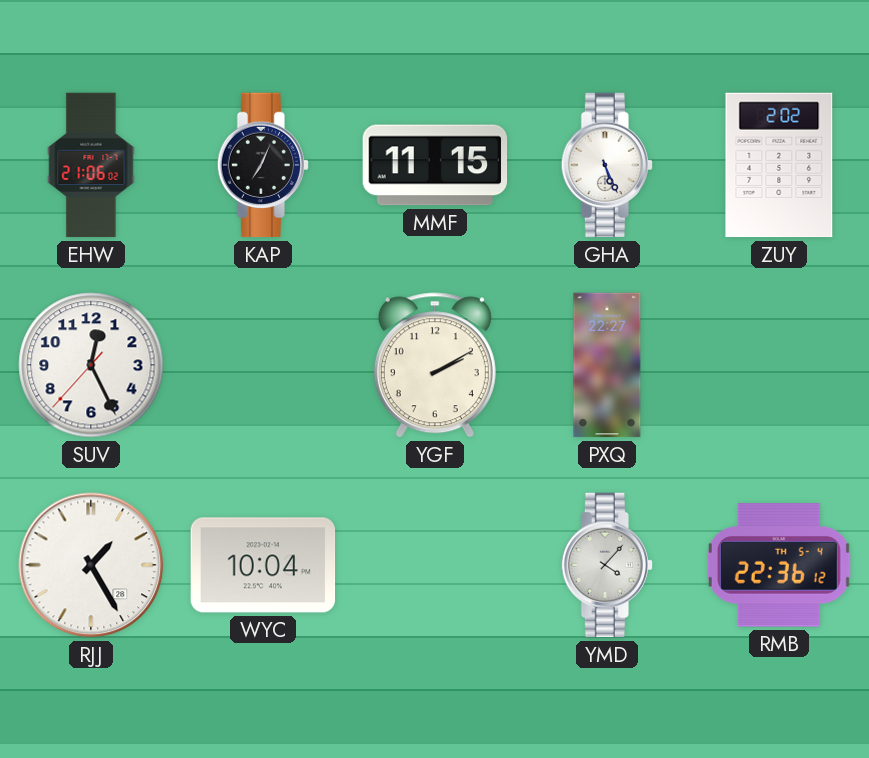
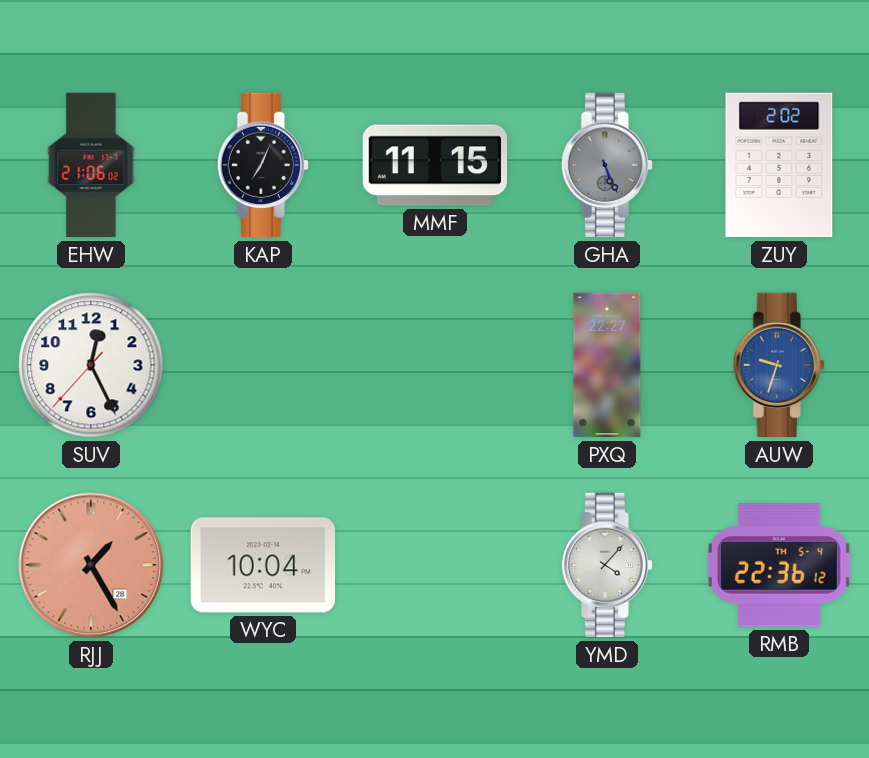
GHA dial: white -> grey (606, 165)
YGF: 2:10 -> none (435, 365)
AUW: none -> 9:33 (778, 365)
RJJ dial: white -> salmon (91, 565)
